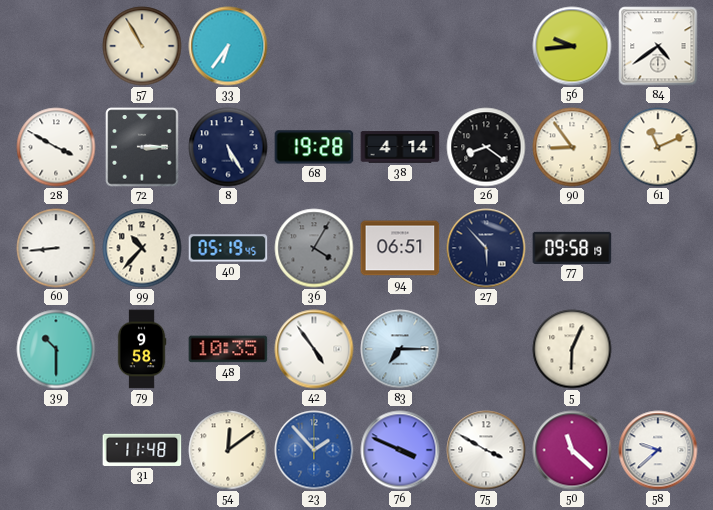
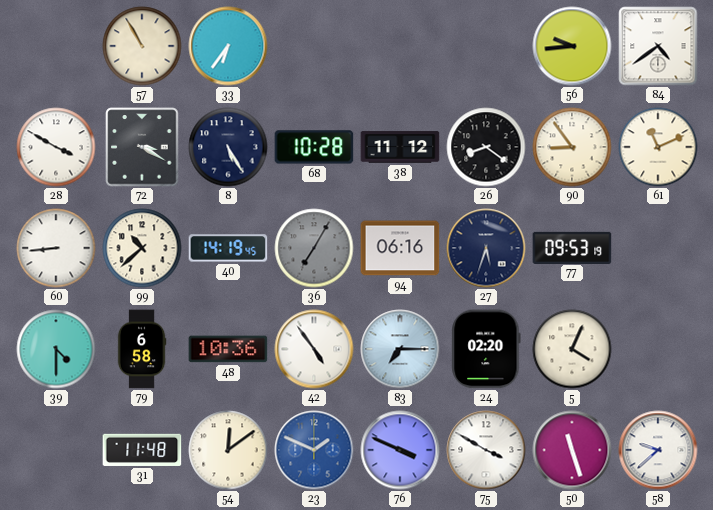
72: 3:15 -> 3:20 (142, 147)
68: 19:28 -> 10:28 (314, 147)
38: 4:14 -> 11:12 (400, 147)
99: 10:37 -> 10:38 (142, 248)
40: 05:19 -> 14:19 (228, 248)
36: 4:05 -> 7:05 (314, 248)
94: 06:51 -> 06:16 (400, 248)
27: 5:53 -> 5:33 (486, 248)
77: 09:58 -> 09:53 (572, 247)
39: 10:30 -> 4:30 (56, 349)
79: 9:58 -> 6:58 (142, 349)
48: 10:35 -> 10:36 (228, 349)
24: none -> 02:20 (486, 349)
5: 6:04 -> 4:04 (572, 349)
23: 1:53 -> 1:49 (314, 450)
50: 11:22 -> 11:27 (572, 450)
